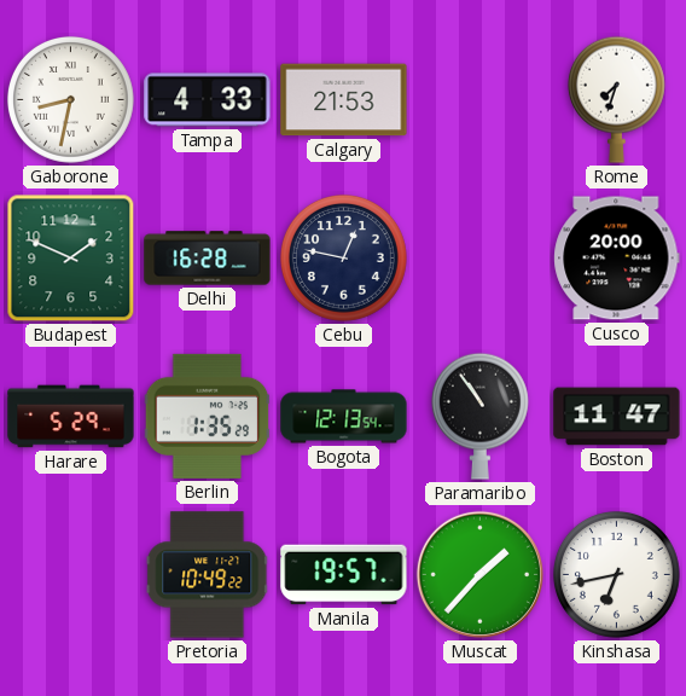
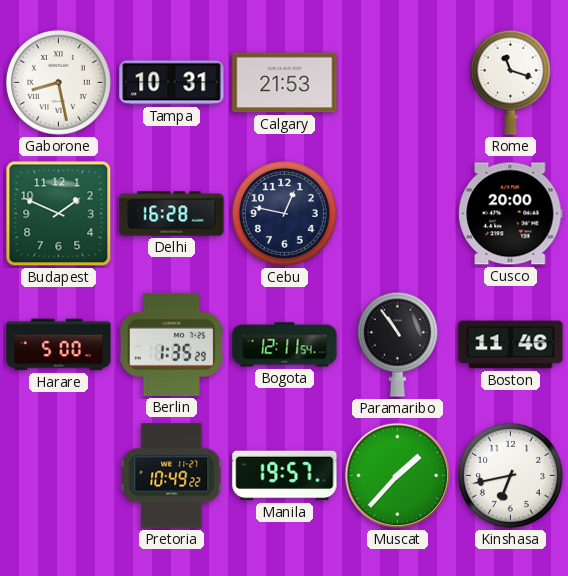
Gaborone: 8:32 -> 8:28 (58, 82)
Tampa: 4:33 -> 10:31 (172, 83)
Rome: 7:33 -> 11:18 (510, 82)
Harare: 5:29 -> 5:00 (59, 345)
Bogota: 12:13 -> 12:11 (285, 345)
Boston: 11:47 -> 11:46 (511, 345)
